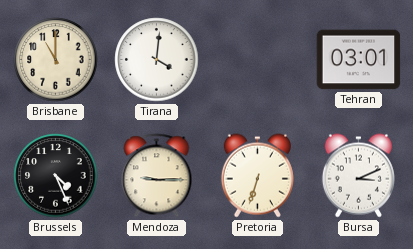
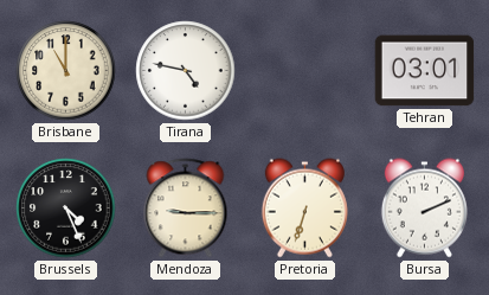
Tirana: 4:01 -> 4:47 (186, 71)
Bursa: 3:11 -> 2:11 (424, 209)
